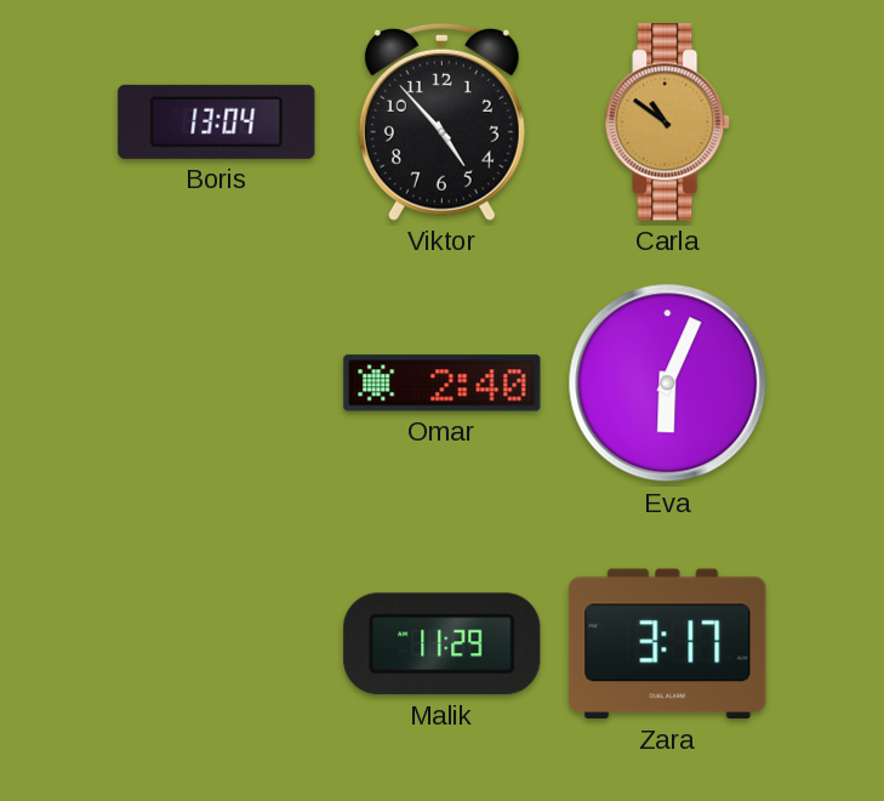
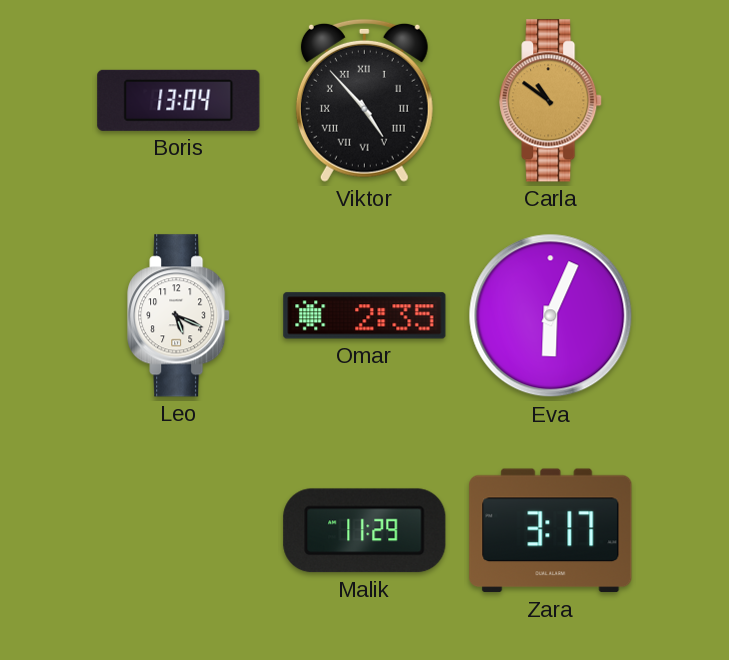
Viktor numerals: Arabic -> Roman (364, 100)
Leo: none -> 5:19 (179, 316)
Omar: 2:40 -> 2:35 (365, 316)
